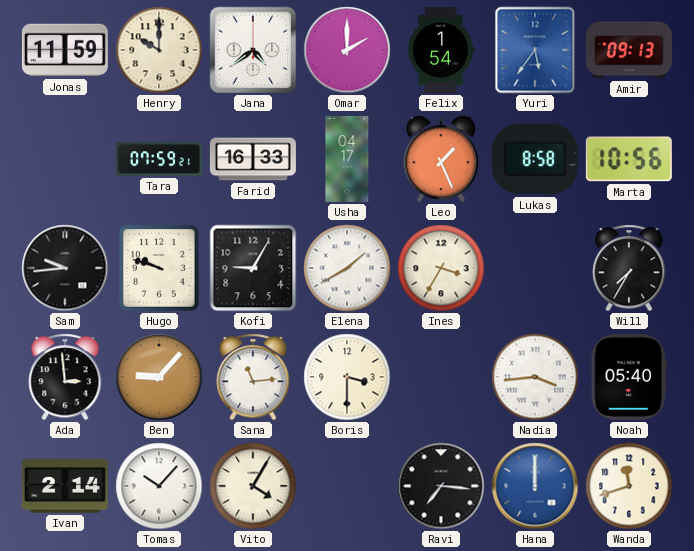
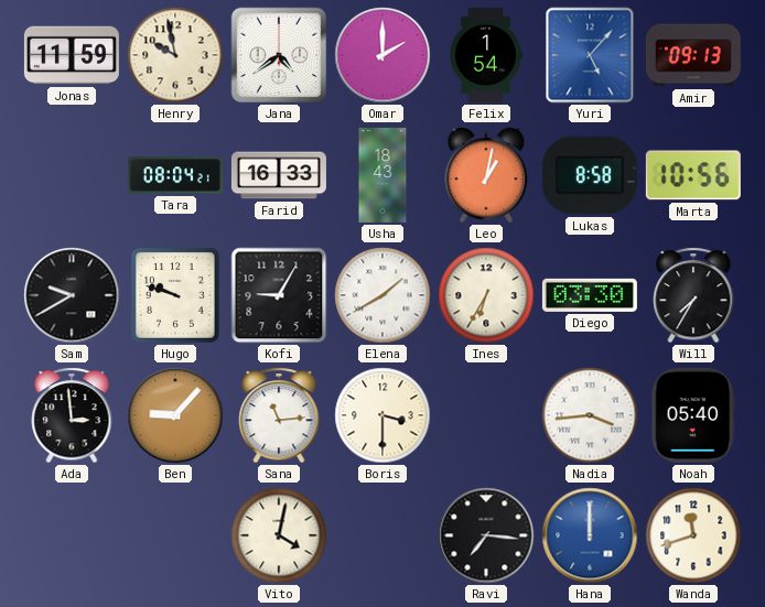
Henry: 10:00 -> 9:58 (175, 55)
Yuri: 5:36 -> 5:07 (590, 55)
Tara: 07:59 -> 08:04 (175, 175)
Usha: 04:17 -> 18:43 (382, 175)
Leo: 1:26 -> 1:02 (486, 175)
Sam: 9:44 -> 9:40 (72, 295)
Ines: 3:35 -> 6:35 (486, 295)
Diego: none -> 03:30 (590, 295)
Ivan: 2:14 -> none (65, 486)
Tomas: 10:07 -> none (159, 486)
Vito: 4:05 -> 4:02 (279, 535)
